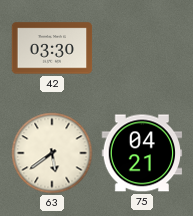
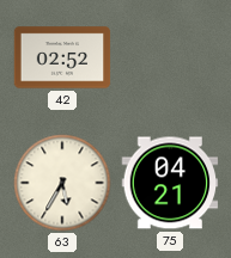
42: 03:30 -> 02:52 (62, 57)
63: 5:39 -> 5:35 (62, 183)
